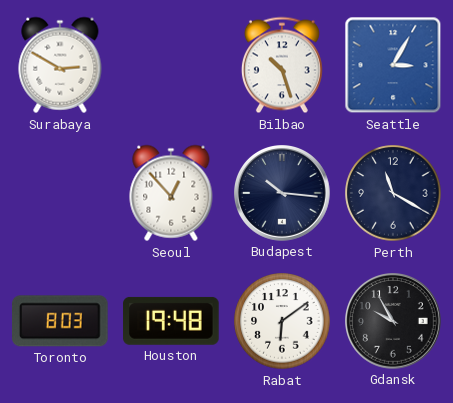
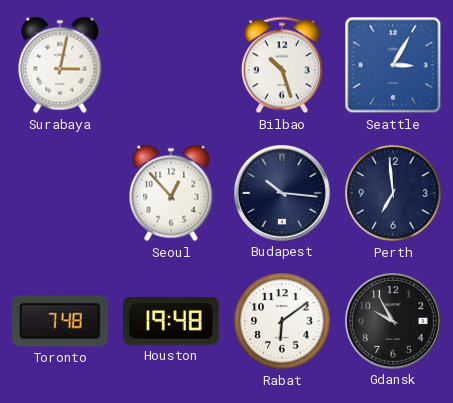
Surabaya: 2:50 -> 3:02 (60, 65)
Perth: 11:20 -> 6:59 (393, 193)
Toronto: 8:03 -> 7:48 (61, 321)
